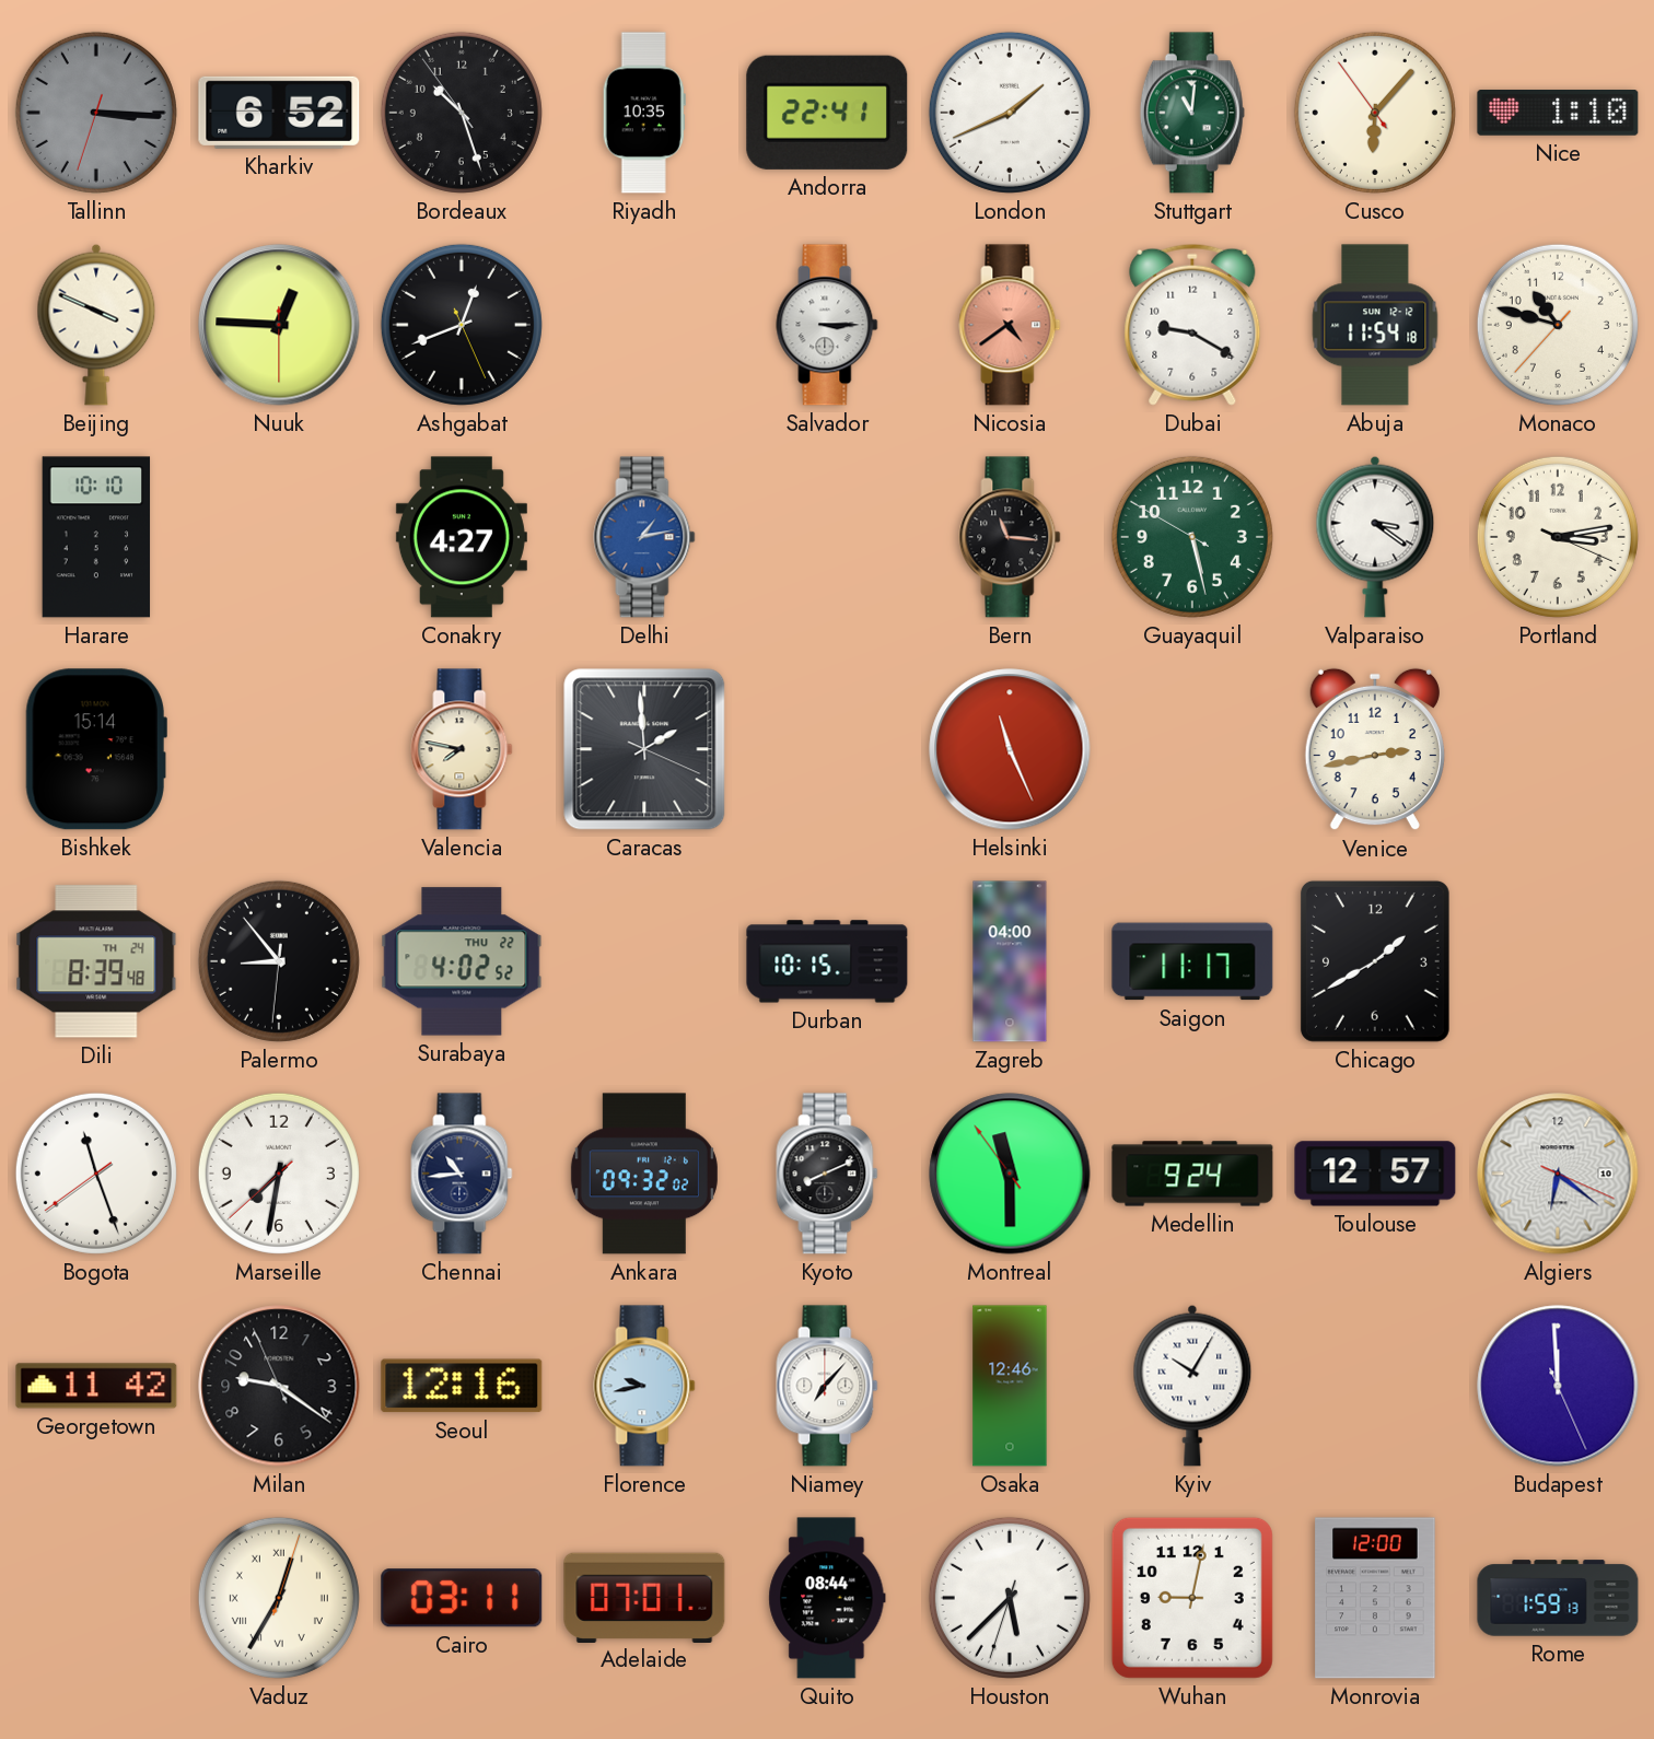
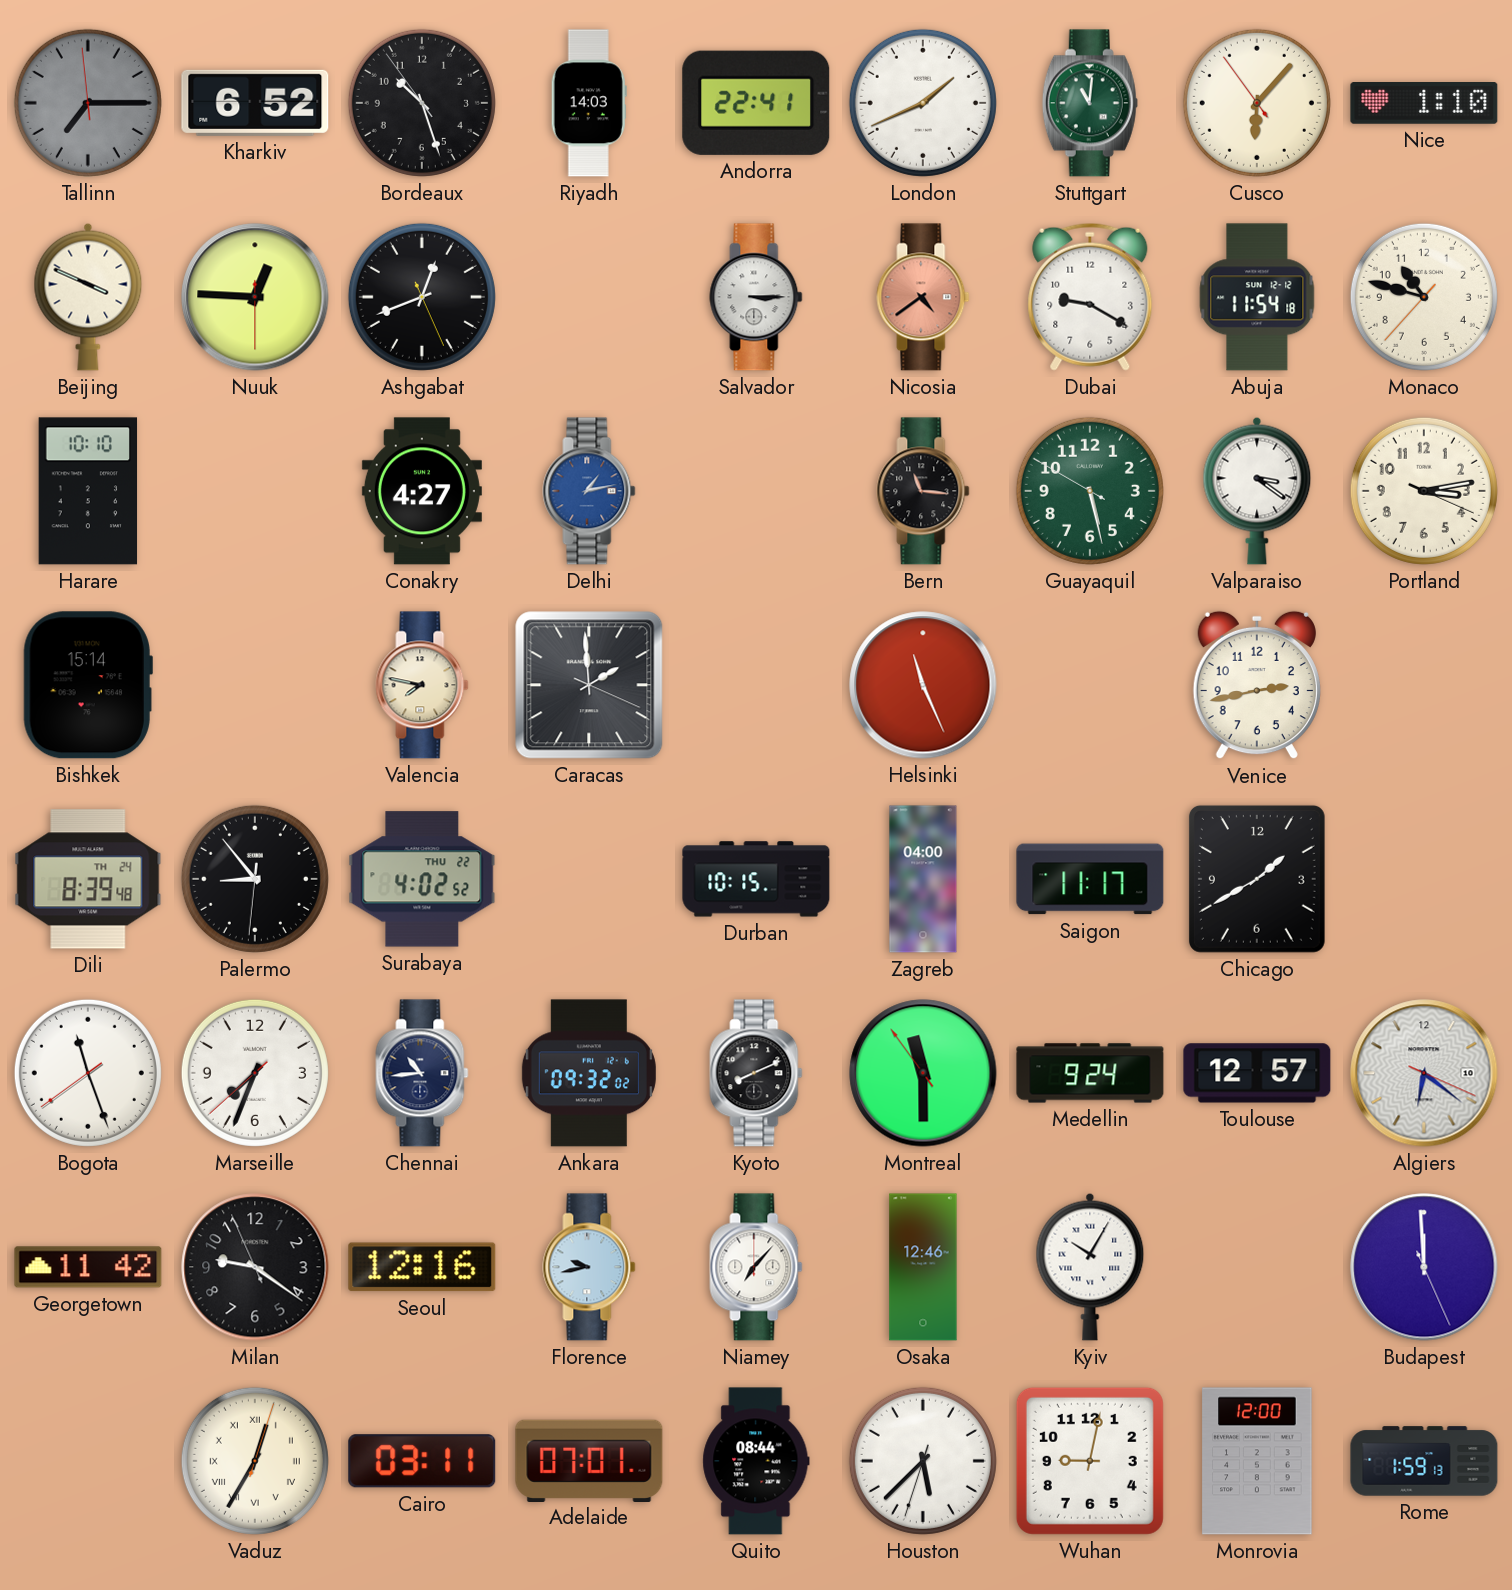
Tallinn: 3:15 -> 7:14 (88, 103)
Riyadh: 10:35 -> 14:03 (589, 103)
Marseille: 7:31 -> 7:33 (255, 1073)
